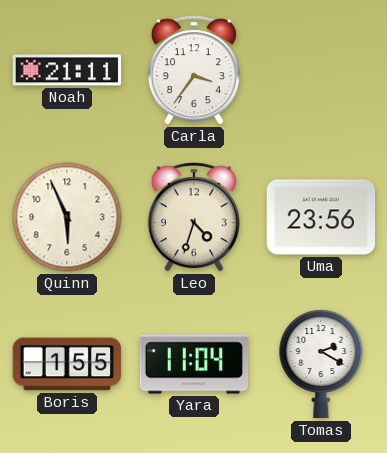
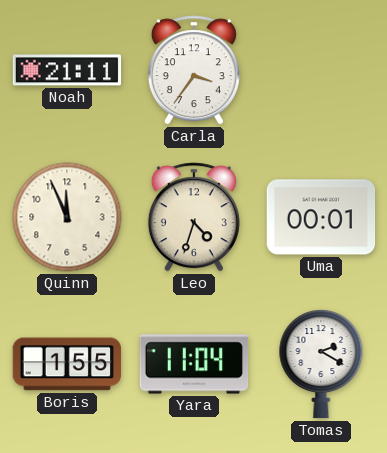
Quinn: 5:56 -> 11:56 (67, 217)
Uma: 23:56 -> 00:01 (321, 217)
